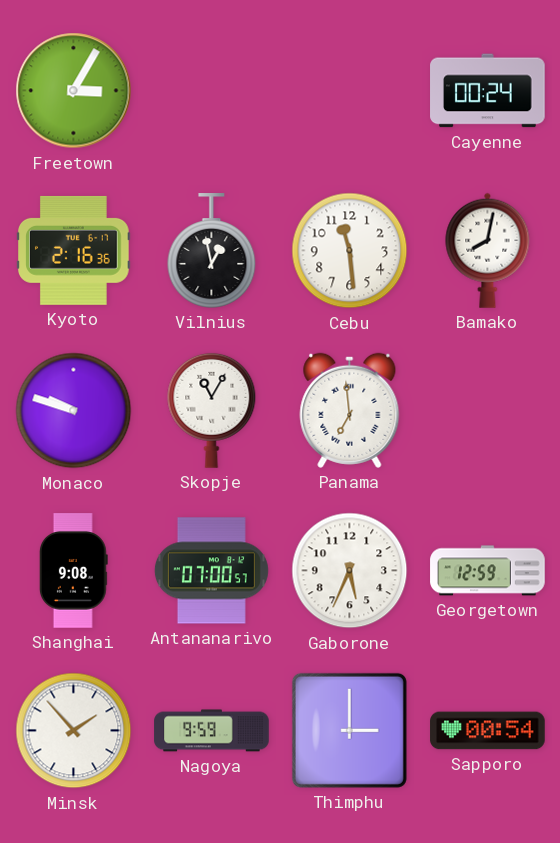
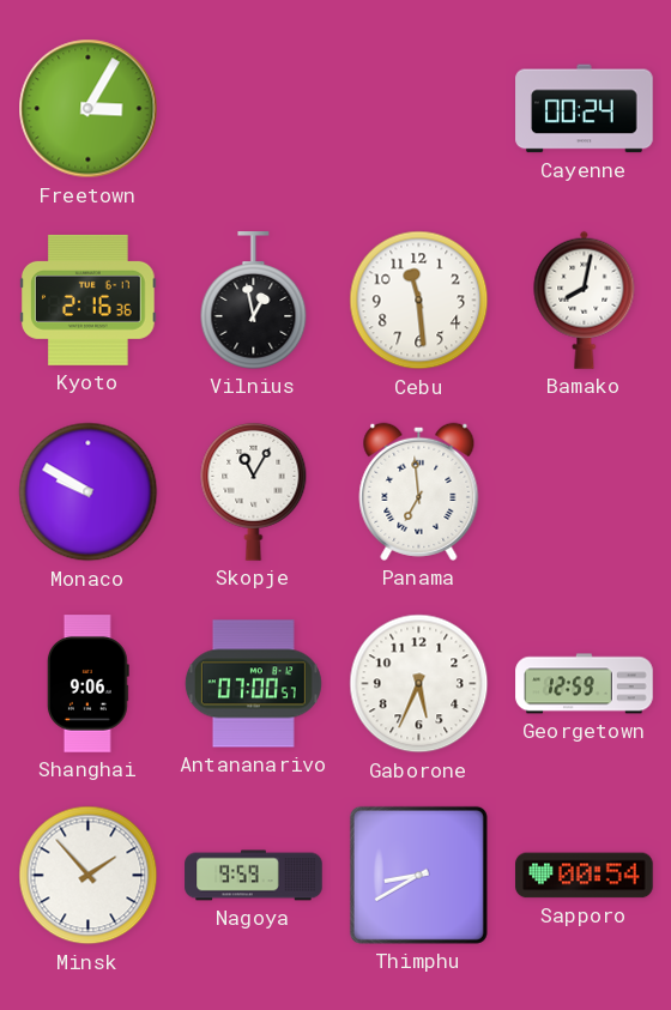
Monaco: 9:48 -> 9:50 (89, 492)
Shanghai: 9:08 -> 9:06 (87, 684)
Thimphu: 3:00 -> 8:40 (418, 875)
